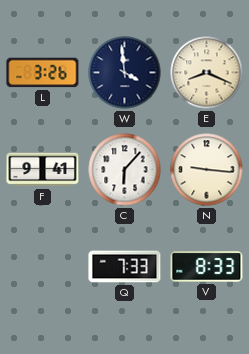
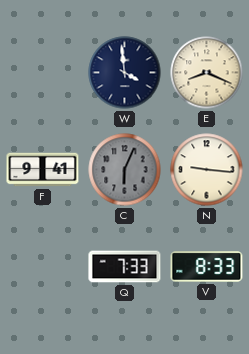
L: 3:26 -> none (43, 73)
C: 6:07 -> 6:04 (125, 170)
C dial: white -> grey (125, 170)
